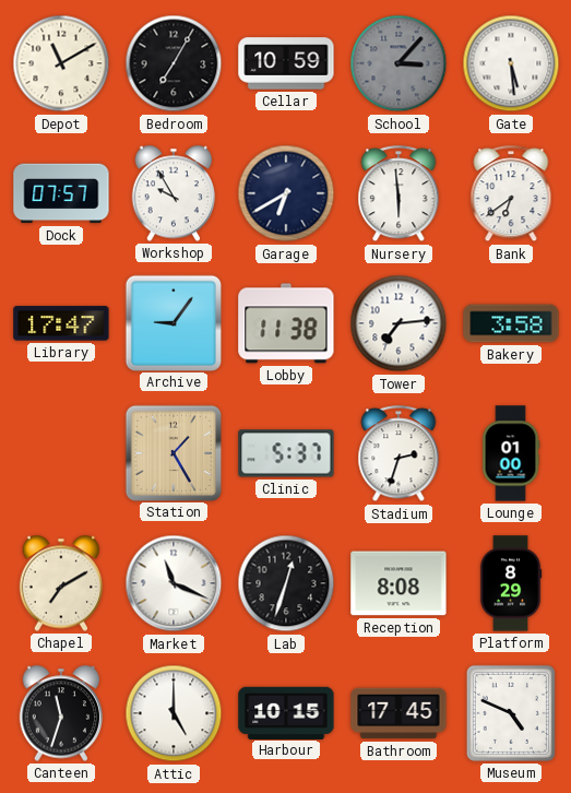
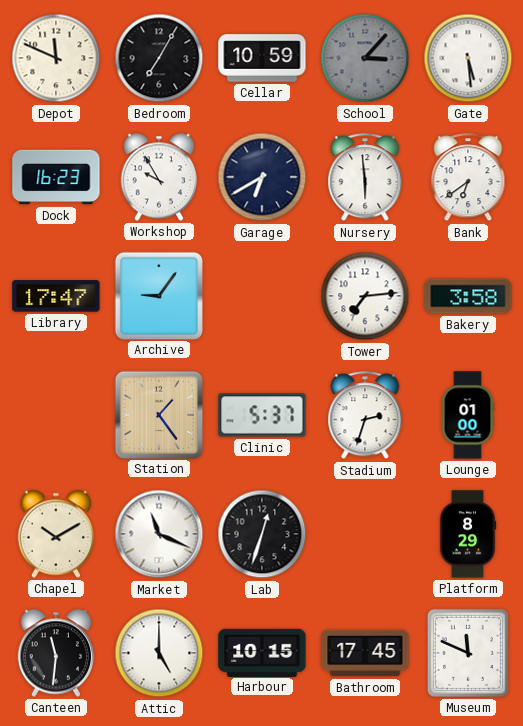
Depot: 11:10 -> 11:49 (56, 58)
Dock: 07:57 -> 16:23 (56, 177)
Lobby: 11:38 -> none (286, 323)
Station: 1:25 -> 1:24 (158, 414)
Chapel: 7:10 -> 10:10 (56, 534)
Reception: 8:08 -> none (398, 583)
Canteen: 11:33 -> 11:31 (56, 653)
Museum: 4:49 -> 11:49 (468, 653)
